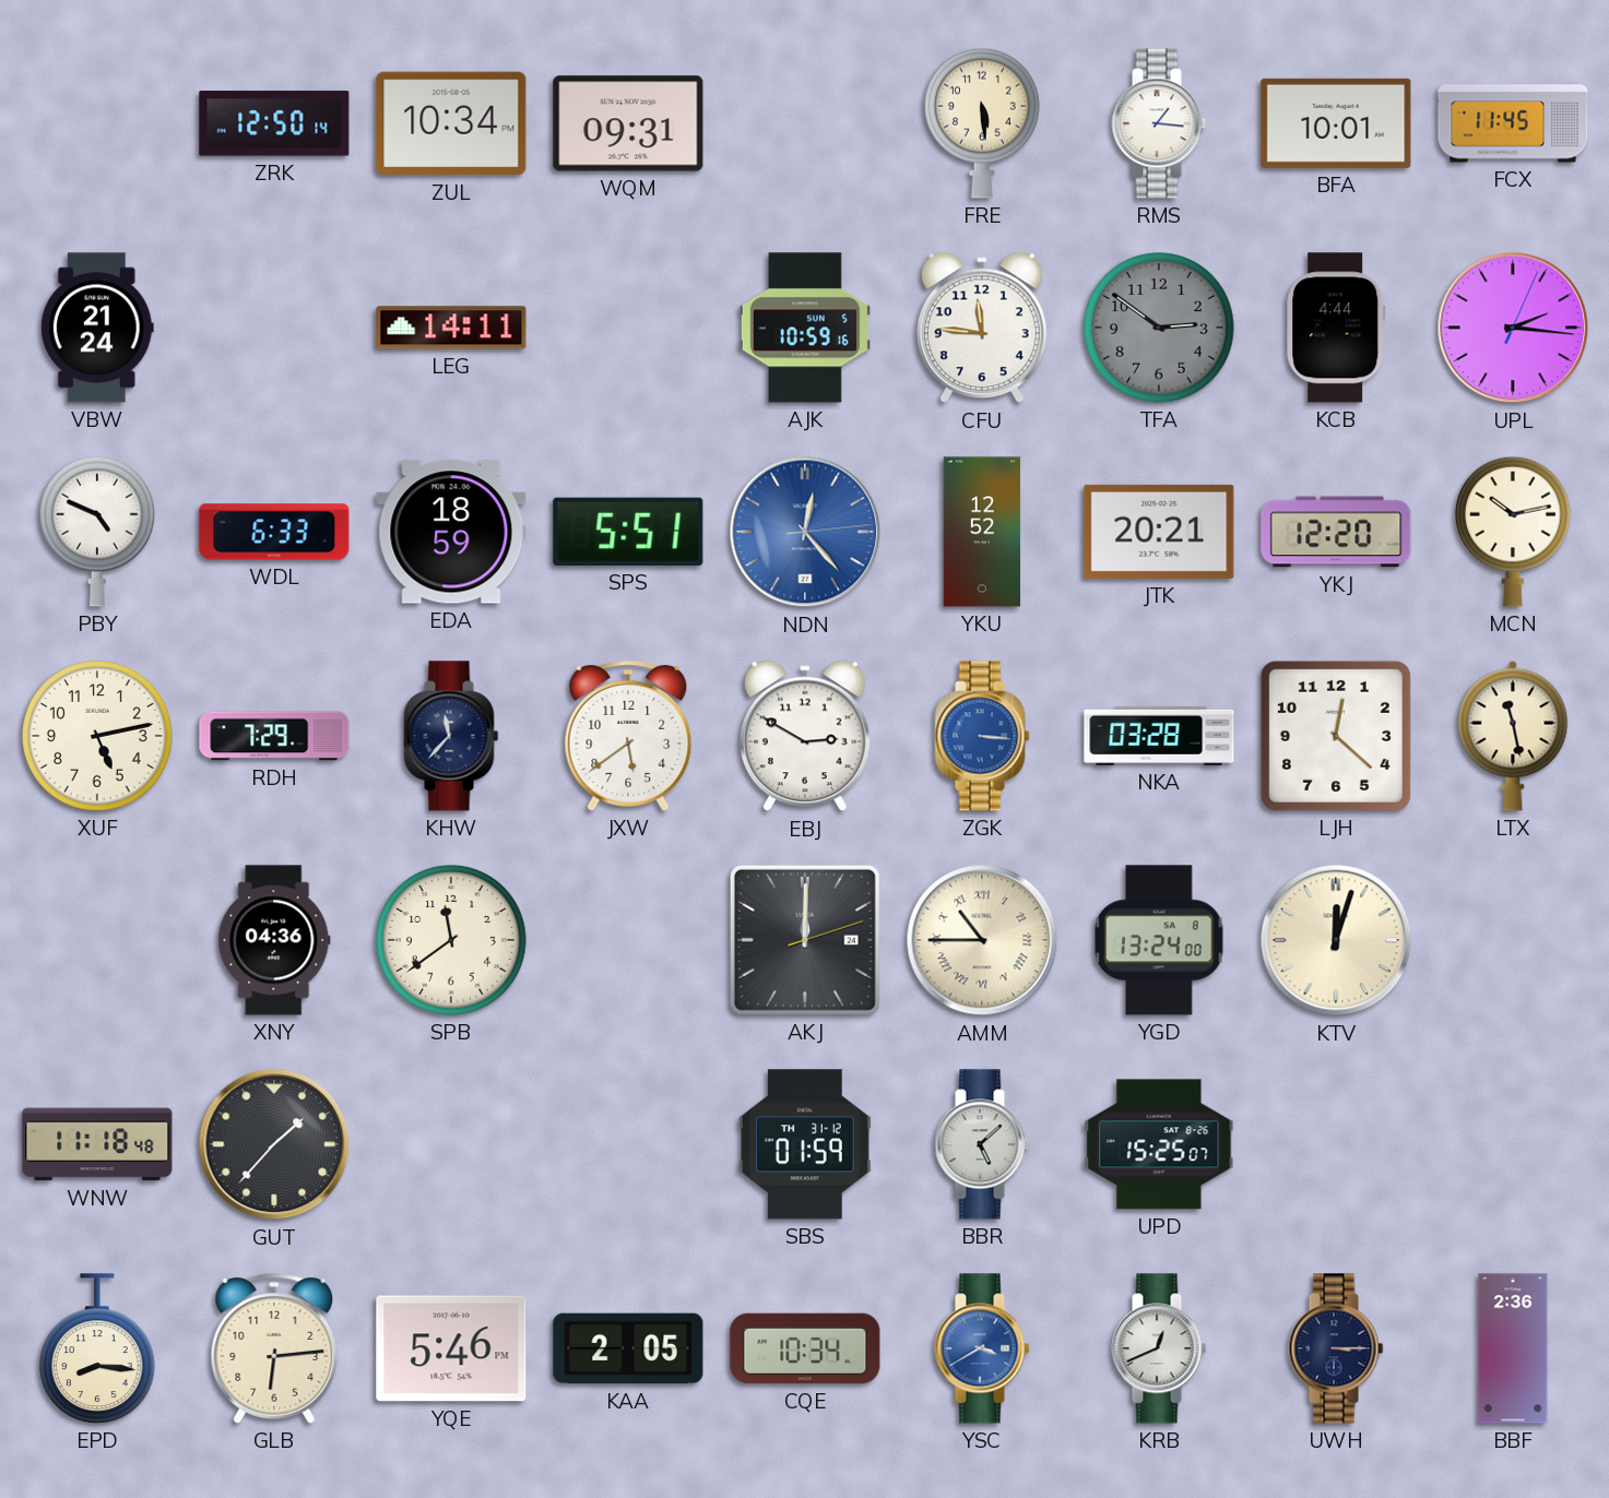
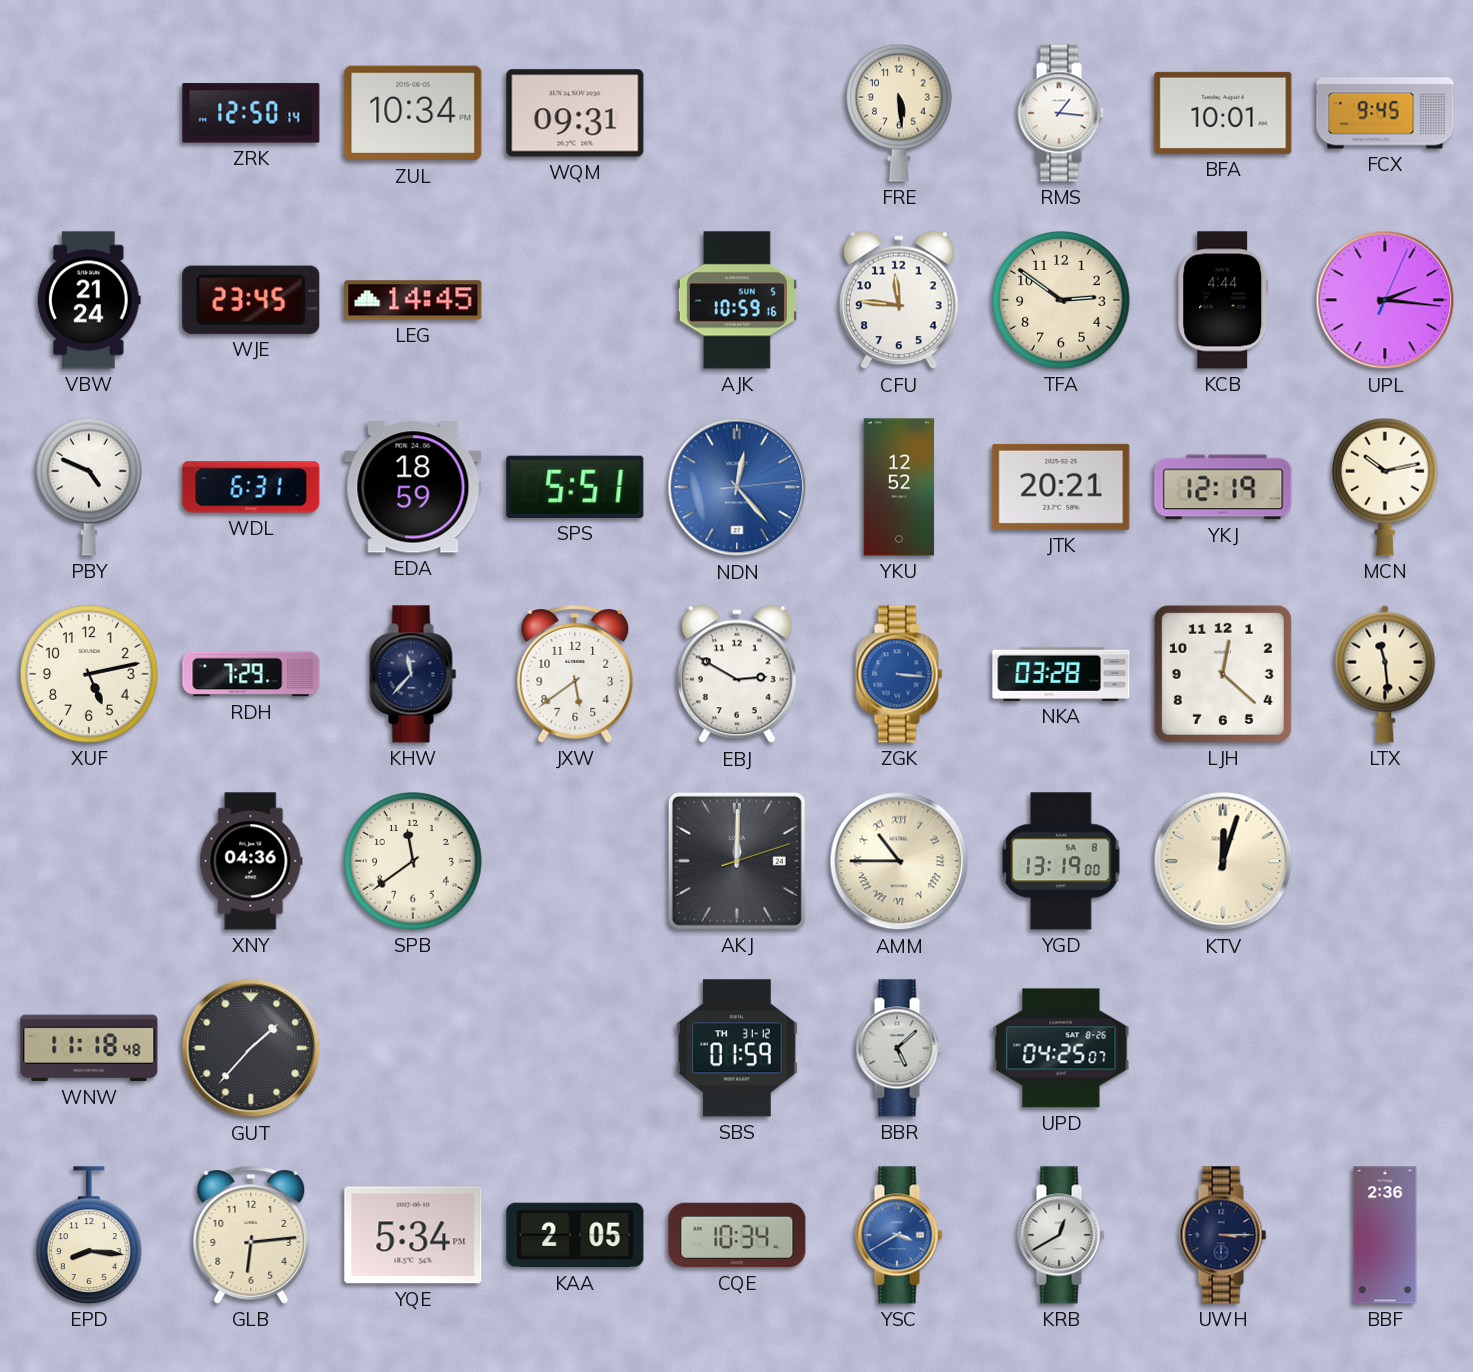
FCX: 11:45 -> 9:45 (1385, 113)
WJE: none -> 23:45 (251, 300)
LEG: 14:11 -> 14:45 (413, 300)
TFA dial: grey -> cream (1061, 300)
WDL: 6:33 -> 6:31 (251, 487)
YKJ: 12:20 -> 12:19 (1223, 487)
LTX: 11:28 -> 11:29 (1385, 674)
YGD: 13:24 -> 13:19 (1061, 861)
UPD: 15:25 -> 04:25 (1061, 1048)
YQE: 5:46 -> 5:34 (413, 1235)
KRB: 12:41 -> 12:40 (1061, 1235)
